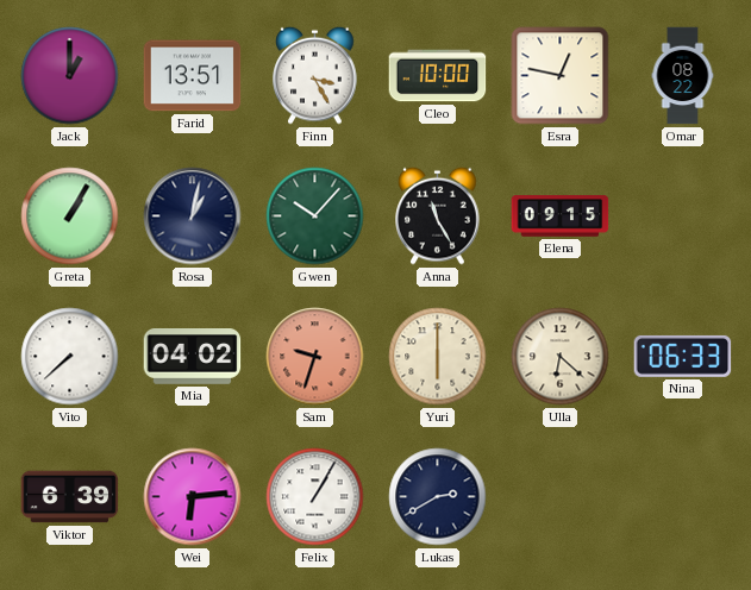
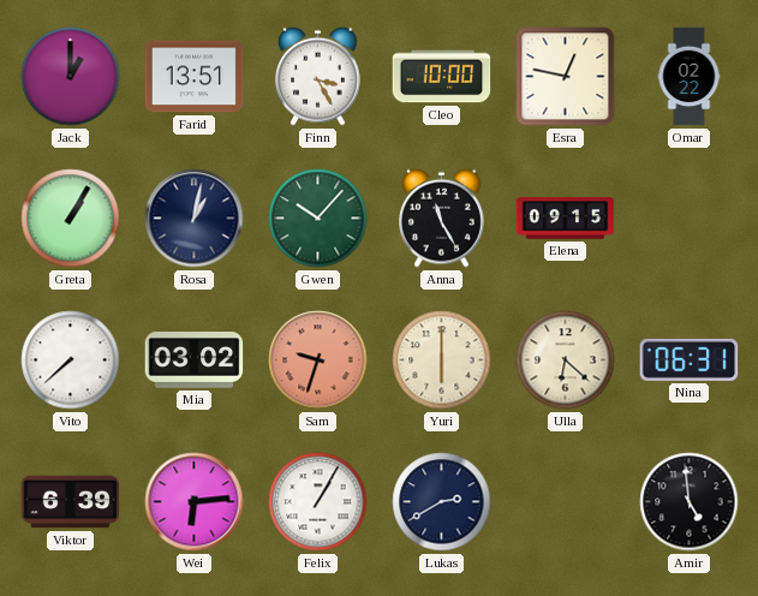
Omar: 08:22 -> 02:22 (690, 77)
Mia: 04:02 -> 03:02 (195, 360)
Nina: 06:33 -> 06:31 (690, 359)
Amir: none -> 4:59 (690, 502)
